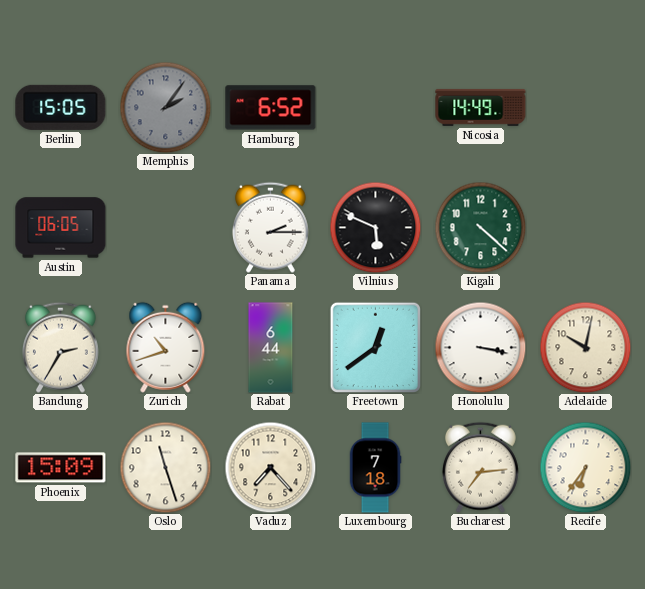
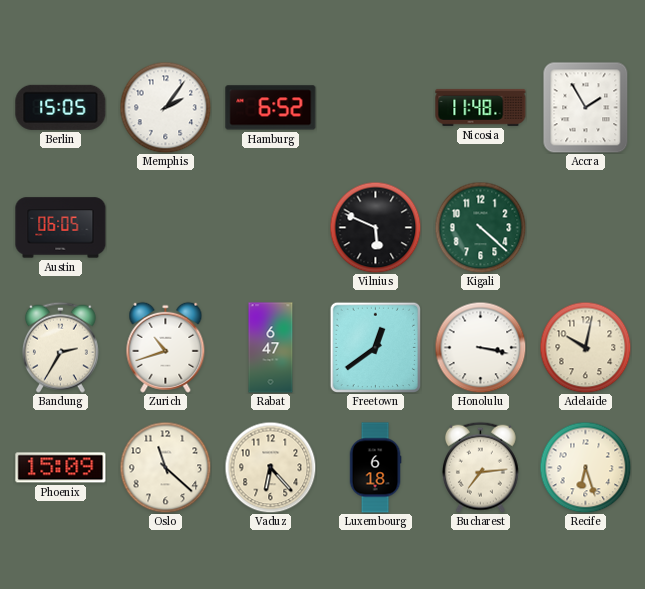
Memphis dial: grey -> white (165, 107)
Nicosia: 14:49 -> 11:48 (481, 107)
Accra: none -> 1:55 (586, 107)
Panama: 2:15 -> none (270, 227)
Rabat: 6:44 -> 6:47 (271, 348)
Oslo: 11:27 -> 11:22 (165, 467)
Vaduz: 7:23 -> 6:23 (270, 467)
Luxembourg: 7:18 -> 6:18 (375, 468)
Recife: 6:36 -> 6:27 (585, 467)
